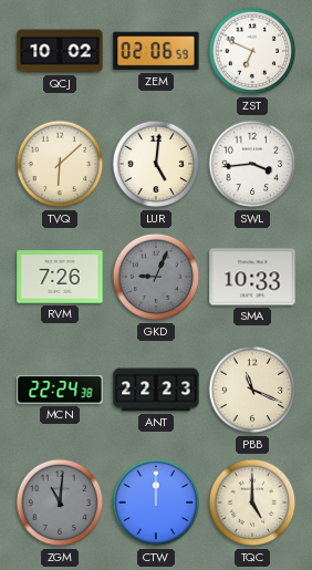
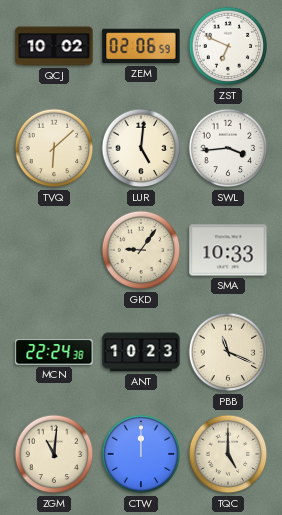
RVM: 7:26 -> none (60, 277)
GKD: 9:04 -> 9:06 (141, 250)
GKD dial: grey -> cream (141, 250)
ANT: 22:23 -> 10:23 (141, 352)
ZGM dial: grey -> cream (54, 454)
